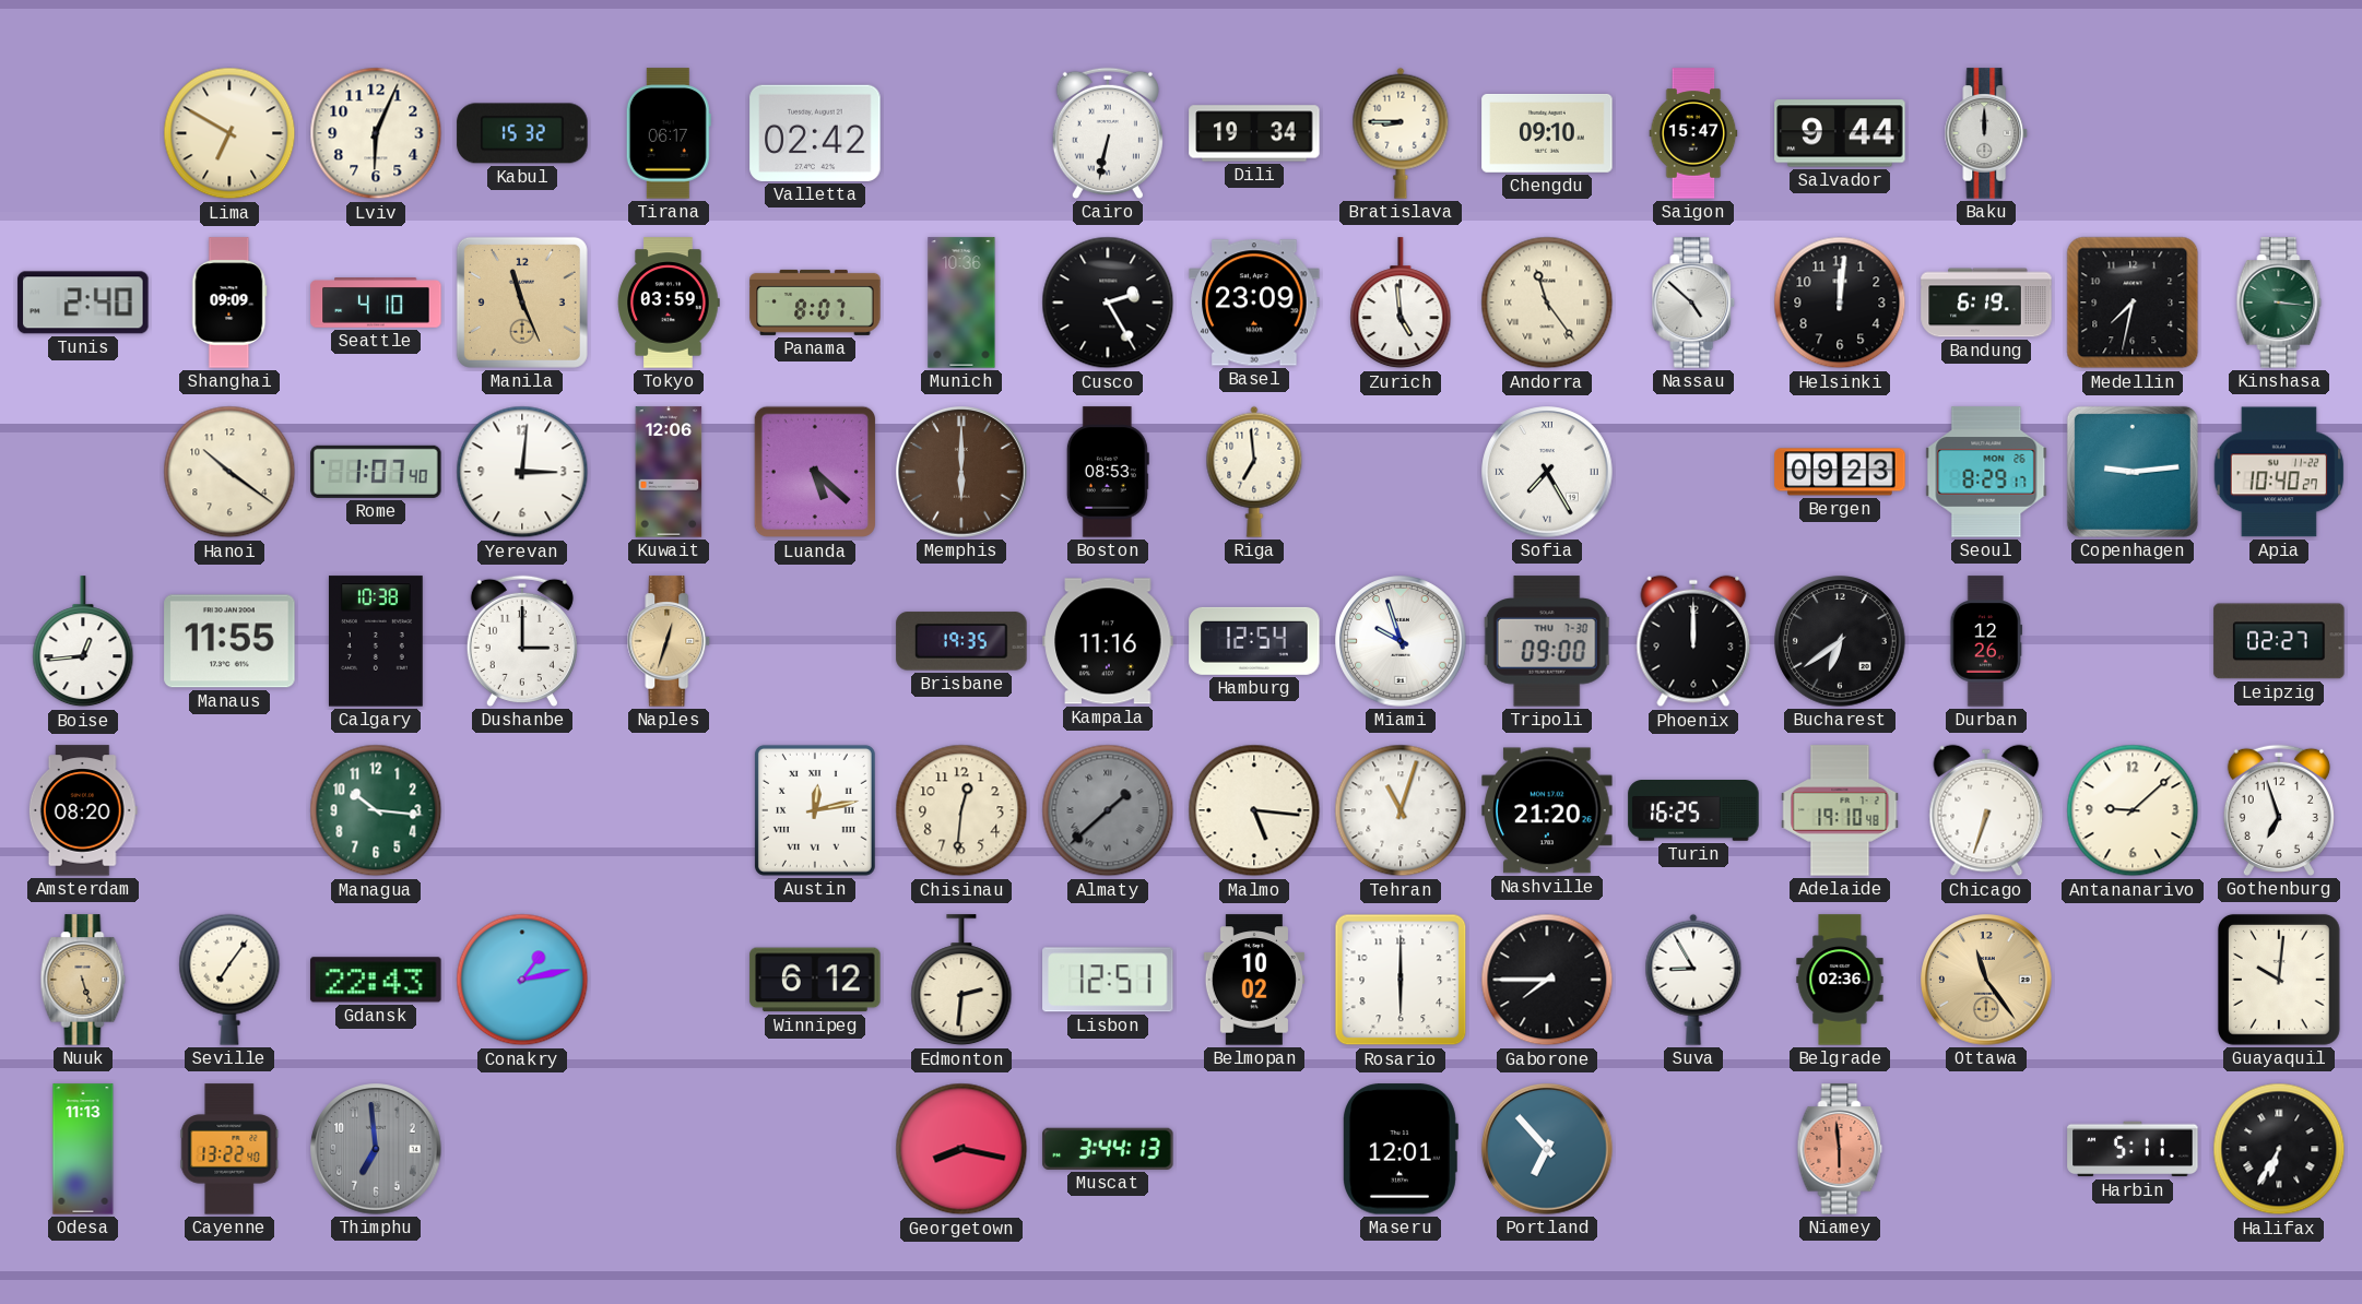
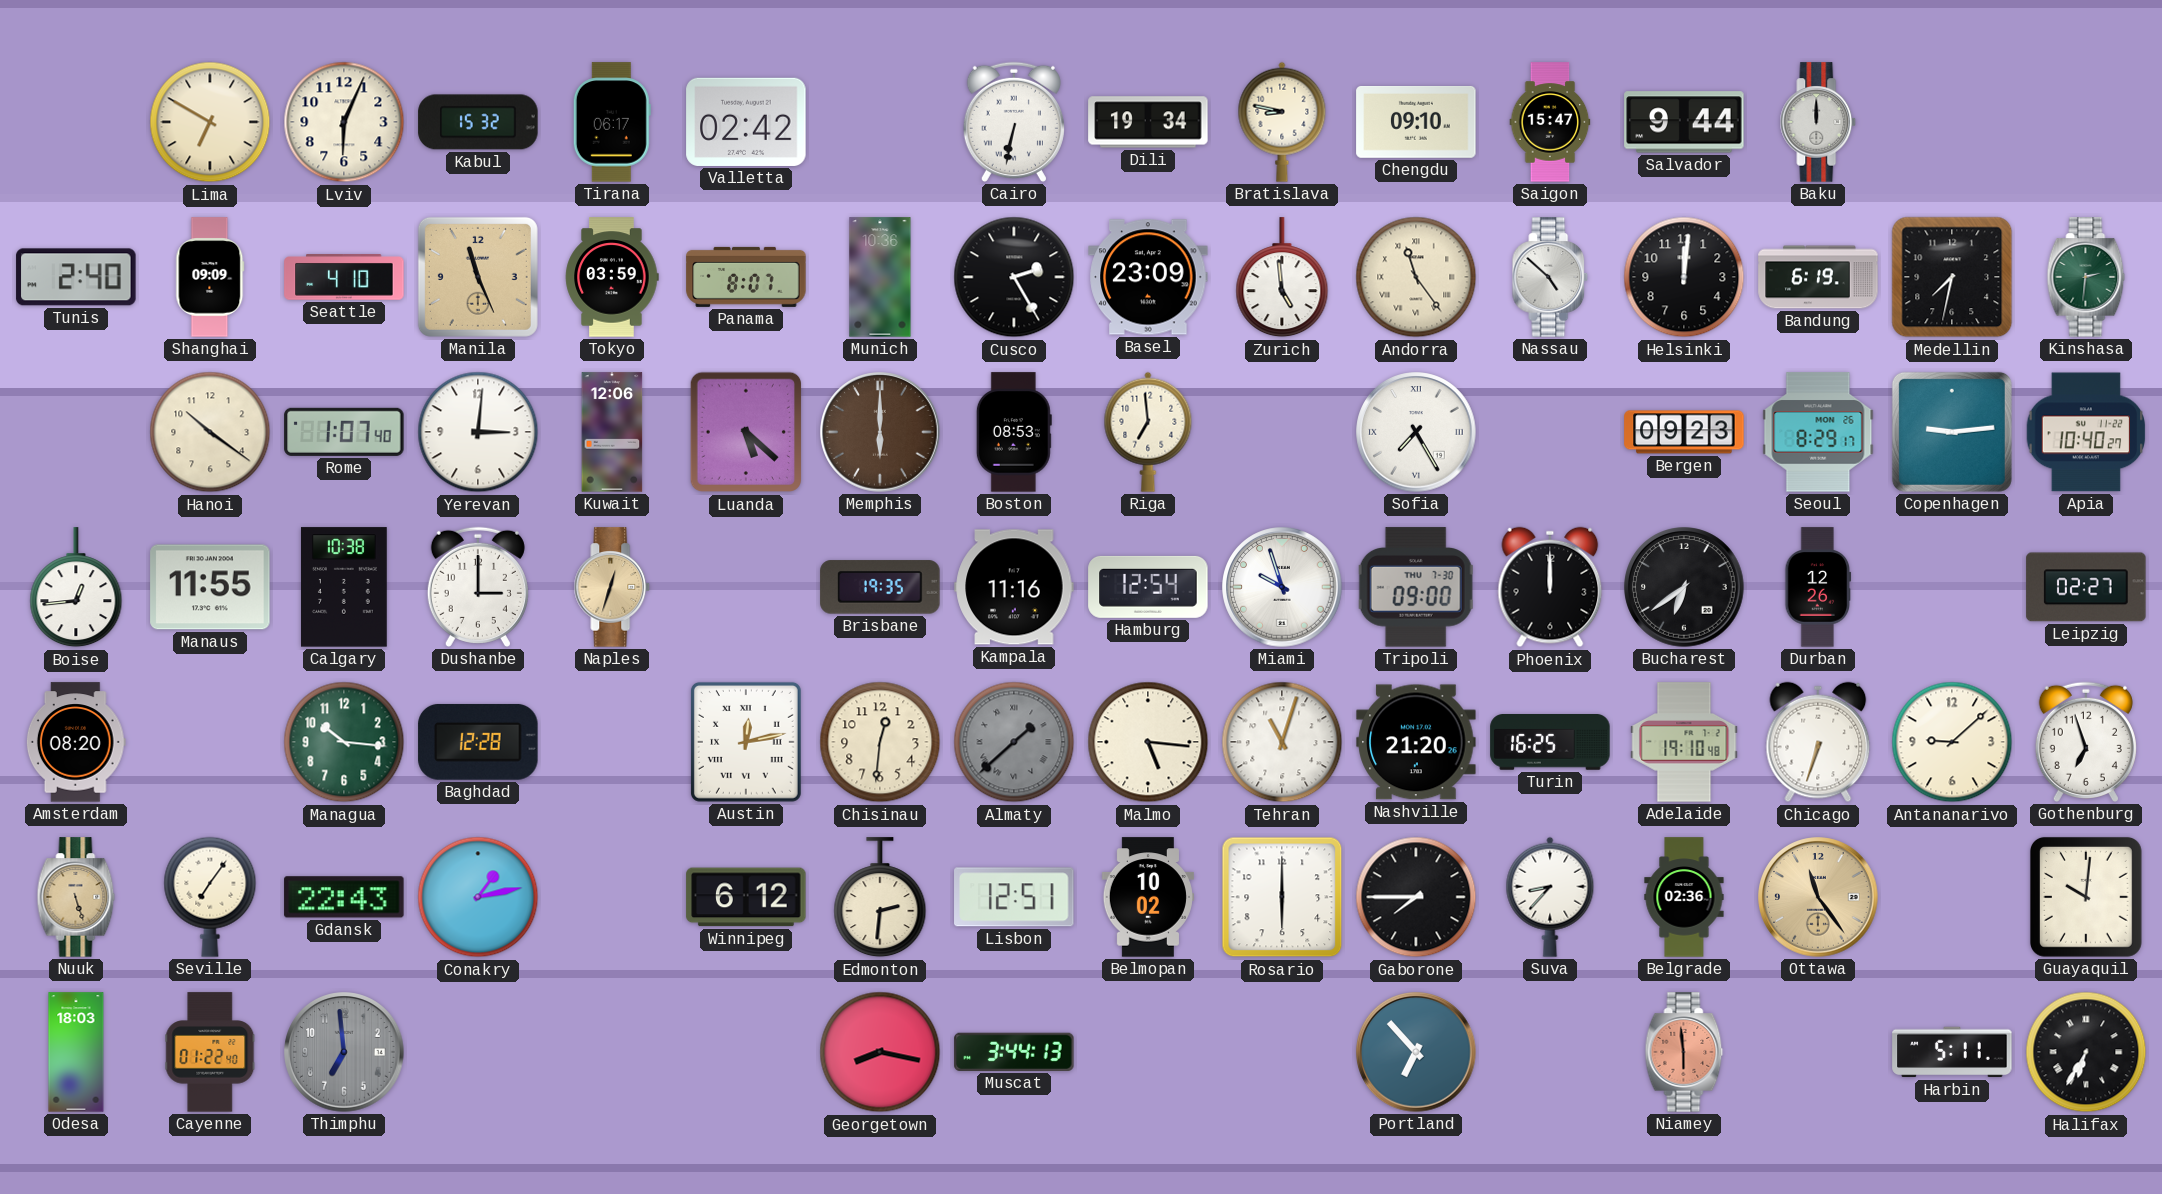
Bratislava: 8:45 -> 8:47 (1282, 122)
Kinshasa: 3:16 -> 2:31 (2086, 277)
Baghdad: none -> 12:28 (478, 742)
Suva: 8:55 -> 8:37 (1550, 897)
Odesa: 11:13 -> 18:03 (76, 1052)
Cayenne: 13:22 -> 01:22 (210, 1052)
Maseru: 12:01 -> none (1401, 1149)
